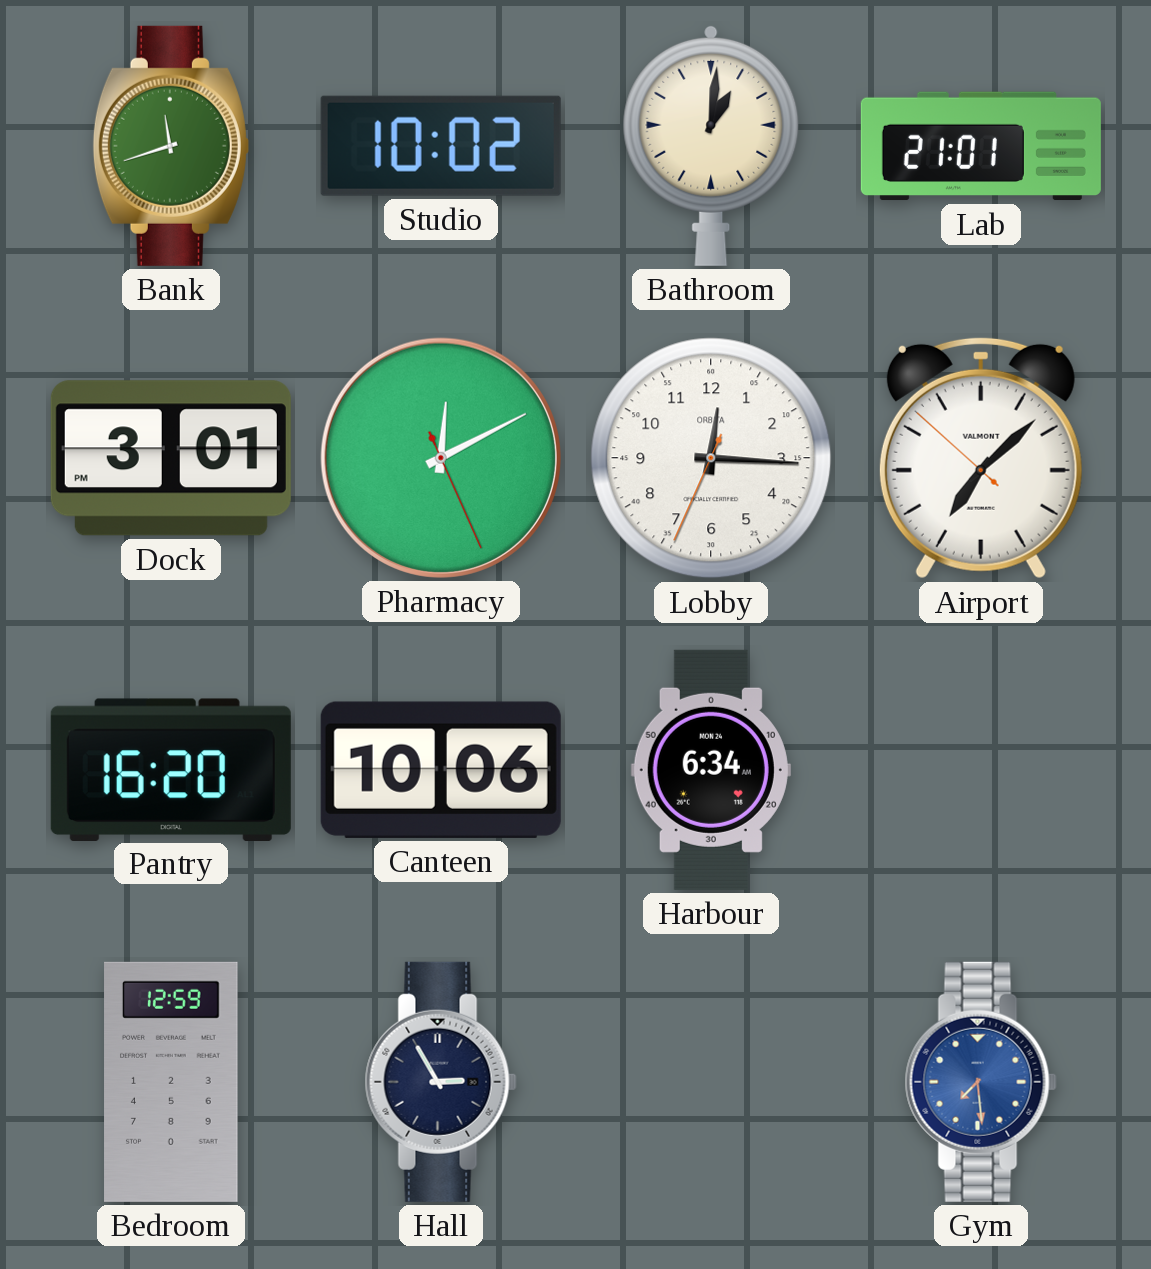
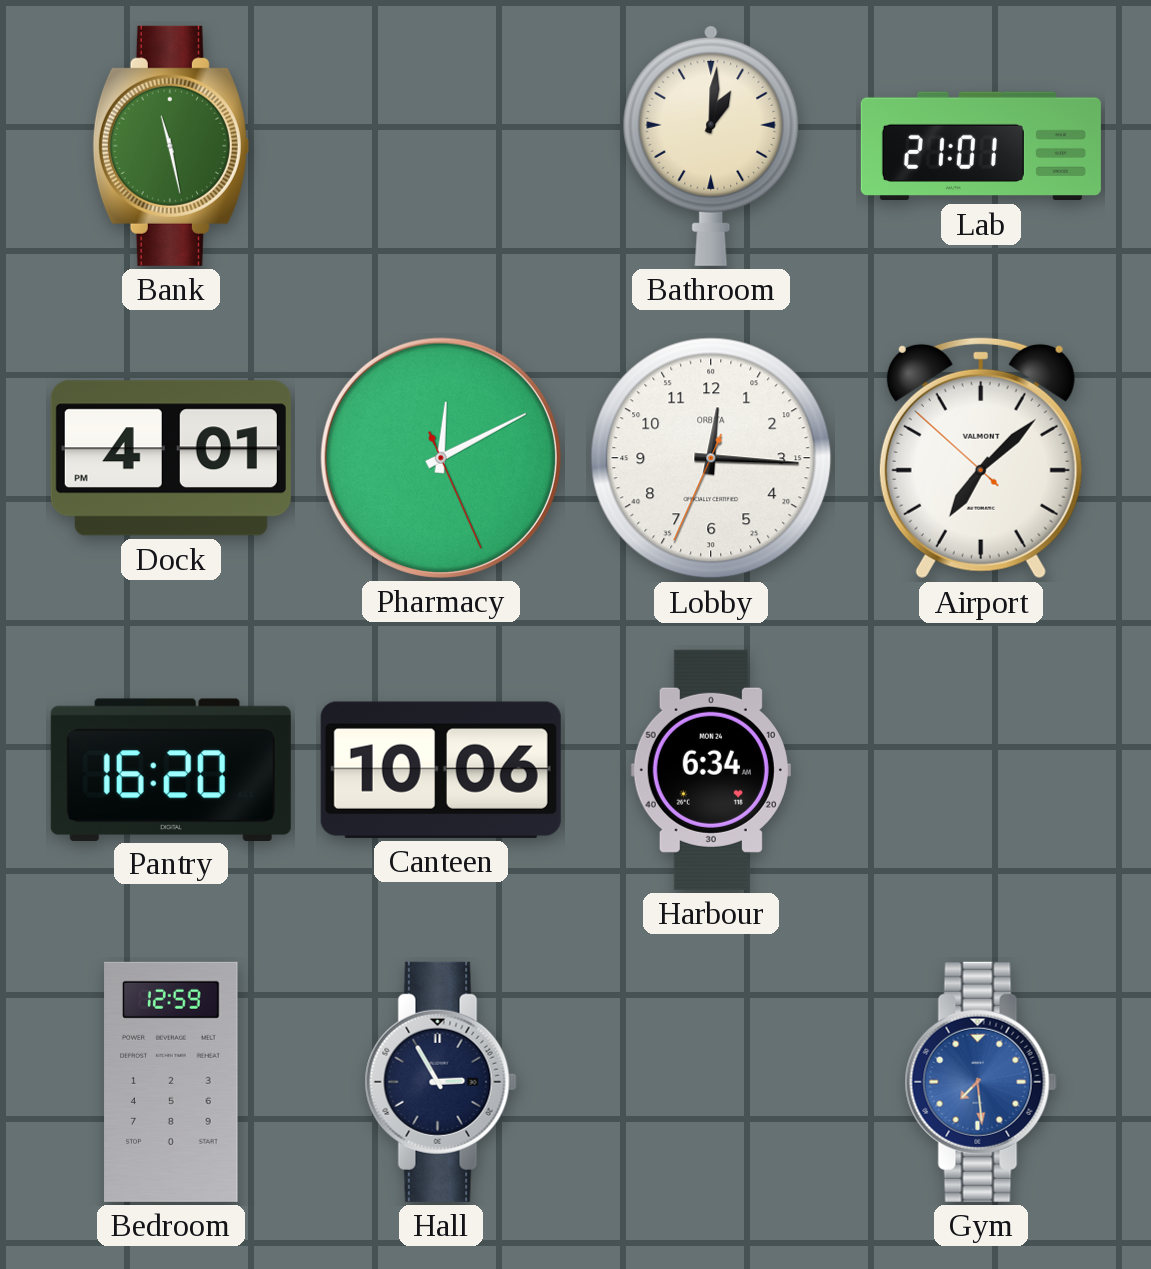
Bank: 11:42 -> 11:28 (171, 146)
Studio: 10:02 -> none (441, 146)
Dock: 3:01 -> 4:01 (171, 458)
